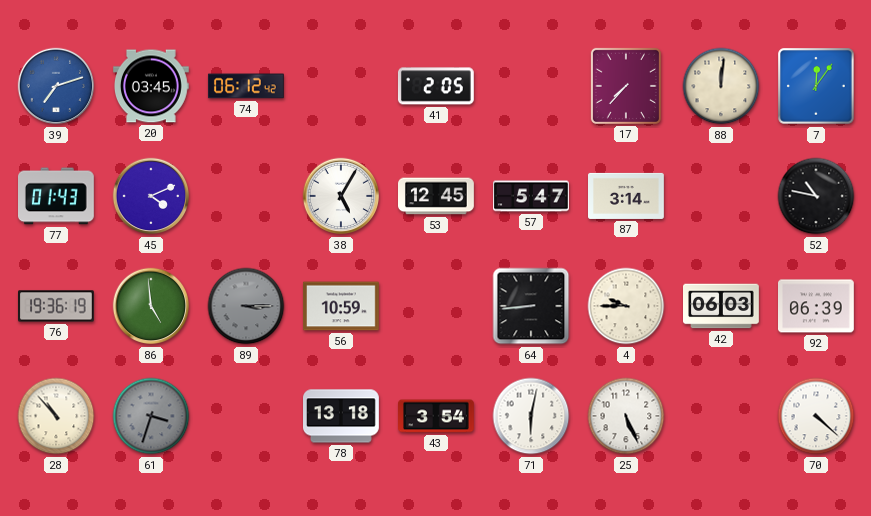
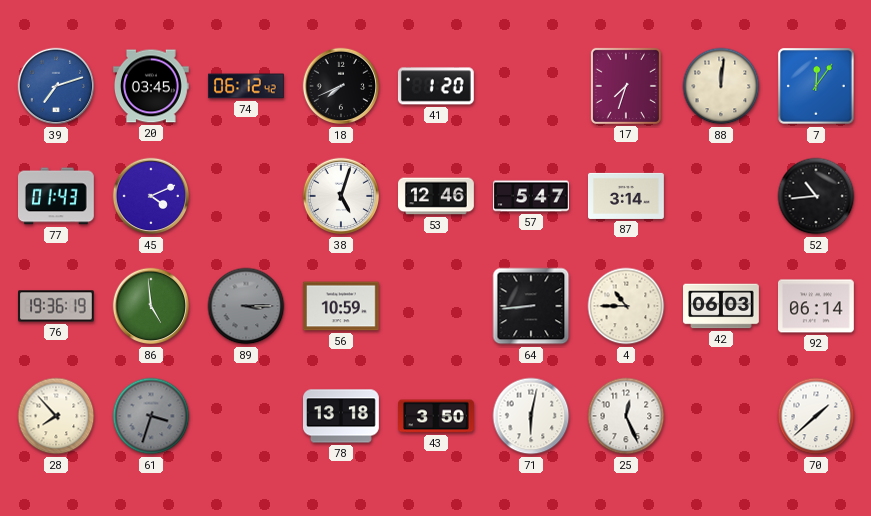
18: none -> 7:41 (341, 86)
41: 2:05 -> 1:20 (436, 86)
17: 7:37 -> 7:33 (626, 86)
38: 5:05 -> 5:03 (341, 196)
53: 12:45 -> 12:46 (437, 196)
52: 10:47 -> 10:44 (816, 196)
4: 9:45 -> 10:45 (626, 306)
92: 06:39 -> 06:14 (817, 306)
28: 10:53 -> 7:53 (56, 416)
43: 3:54 -> 3:50 (437, 416)
25: 5:26 -> 12:26 (626, 416)
70: 4:22 -> 1:38 (816, 416)
